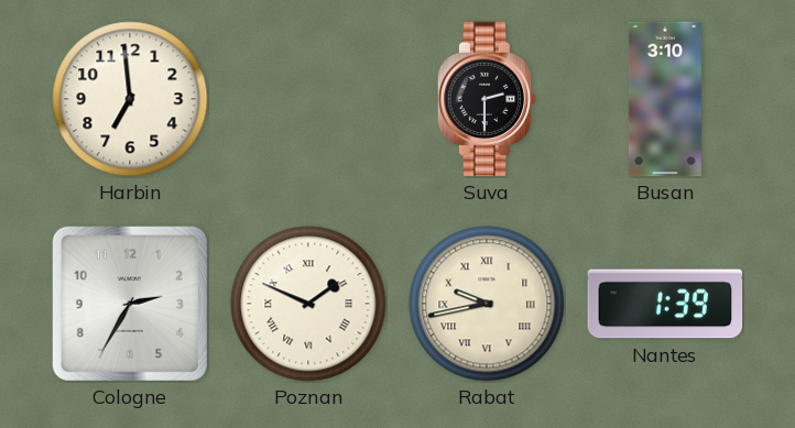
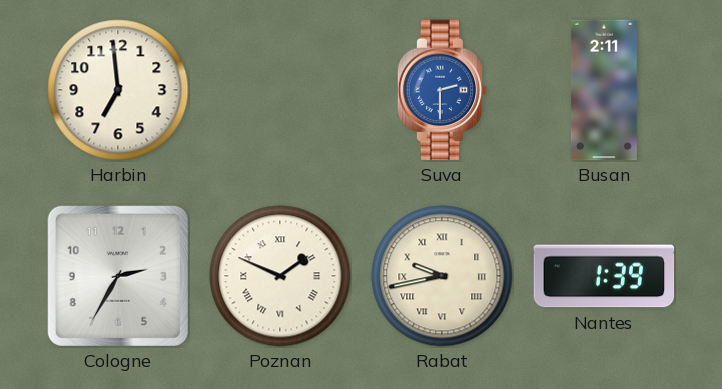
Suva dial: black -> blue (442, 90)
Busan: 3:10 -> 2:11 (604, 90)
